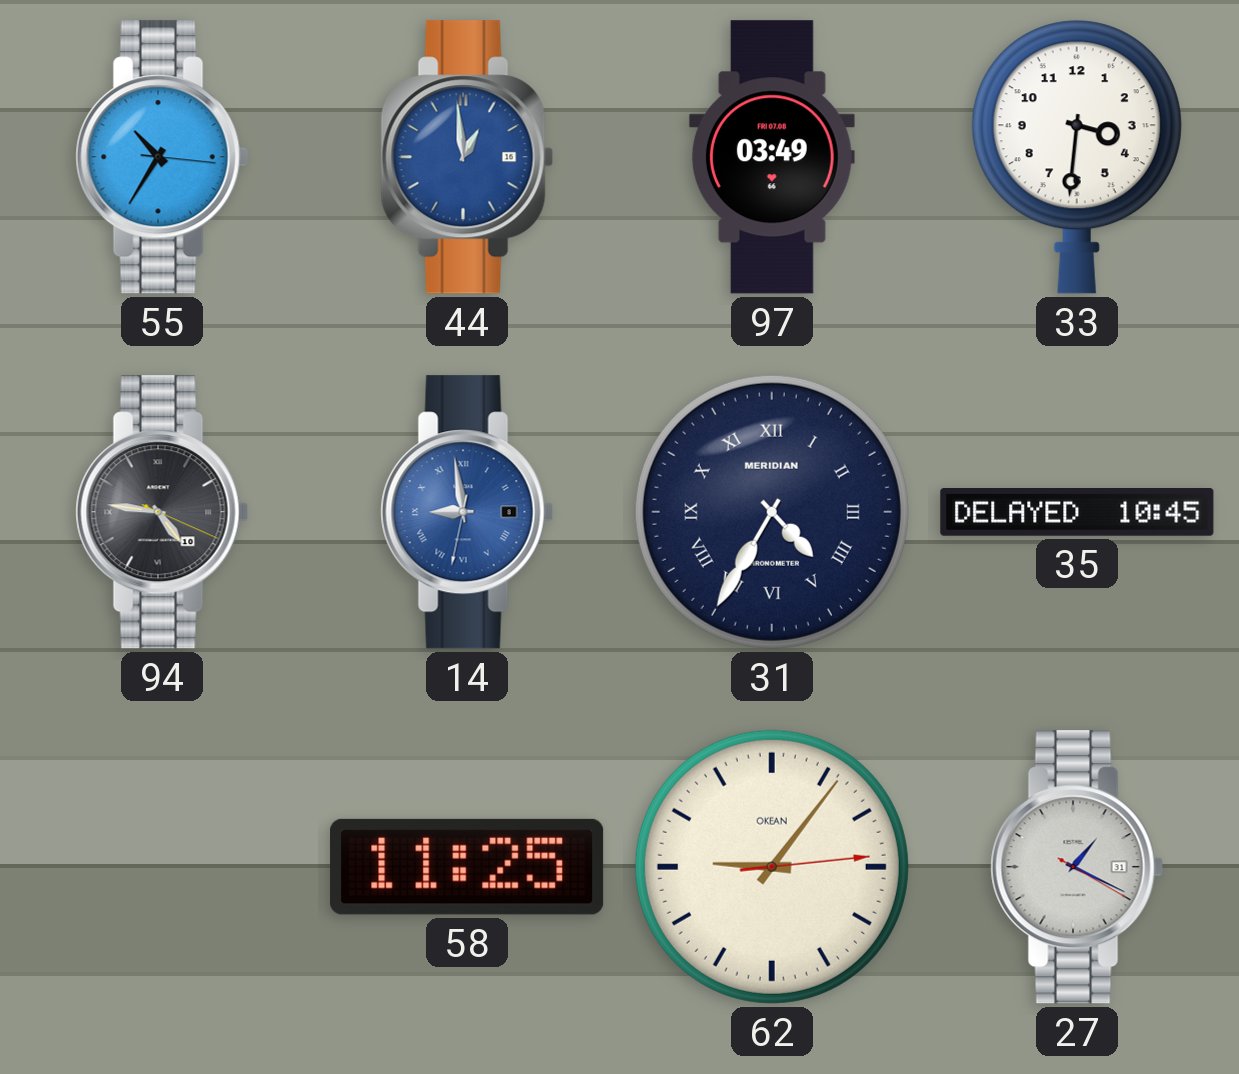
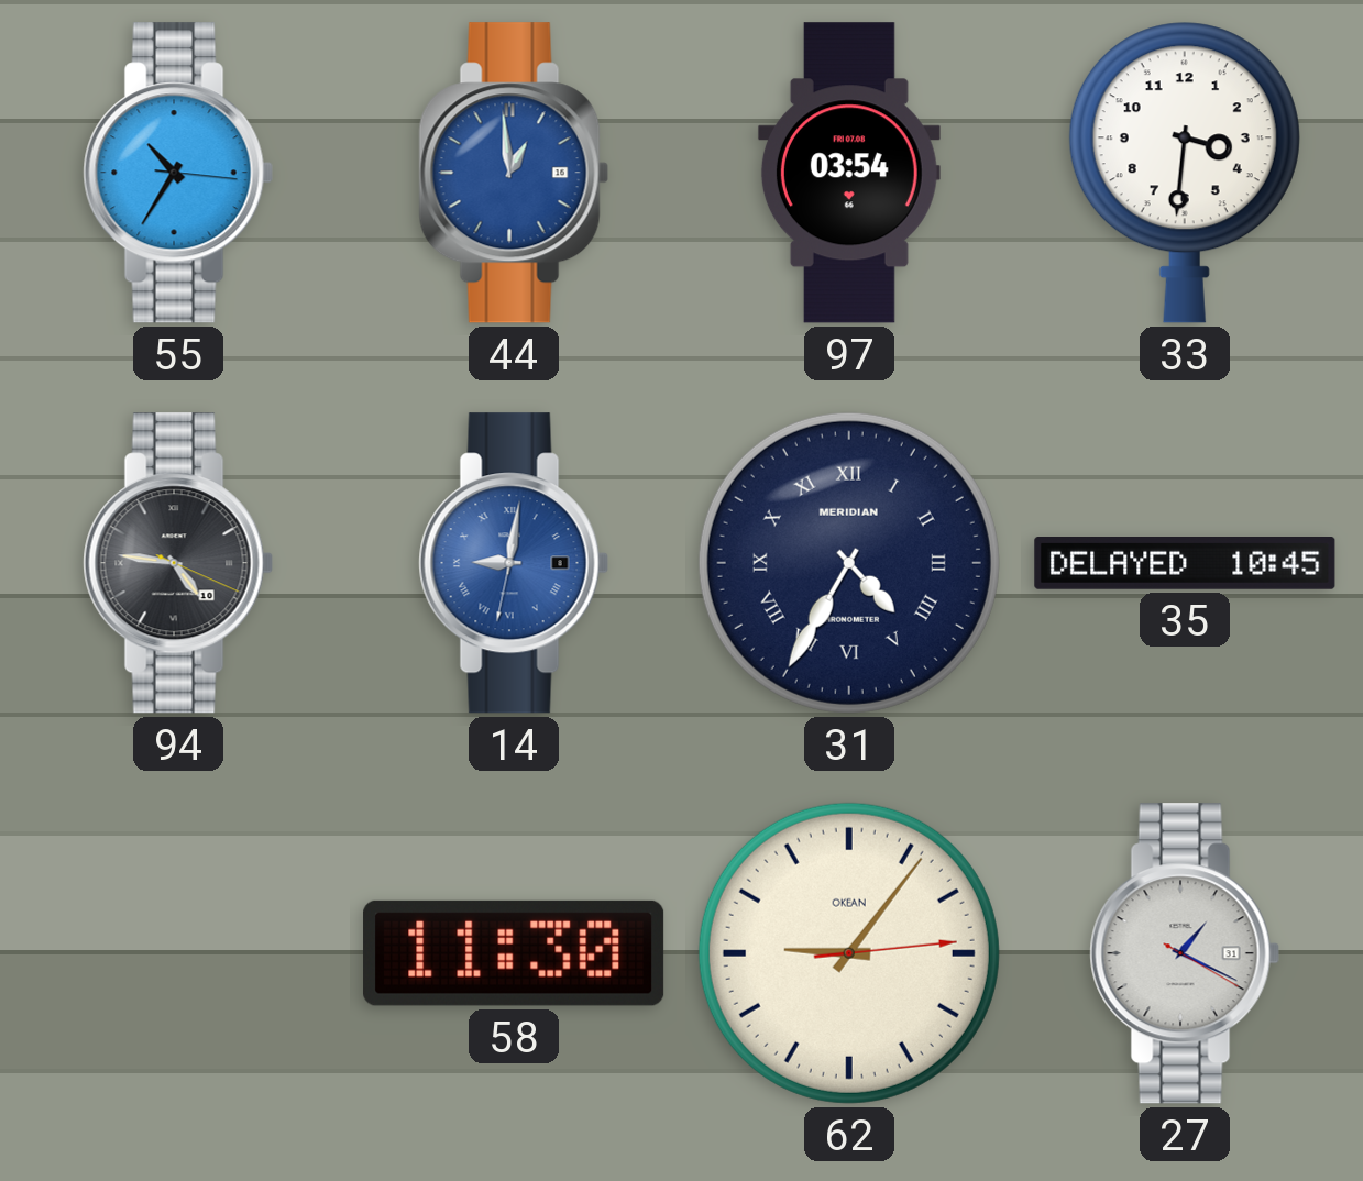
97: 03:49 -> 03:54 (849, 173)
14: 8:58 -> 9:01 (514, 563)
58: 11:25 -> 11:30 (514, 953)
